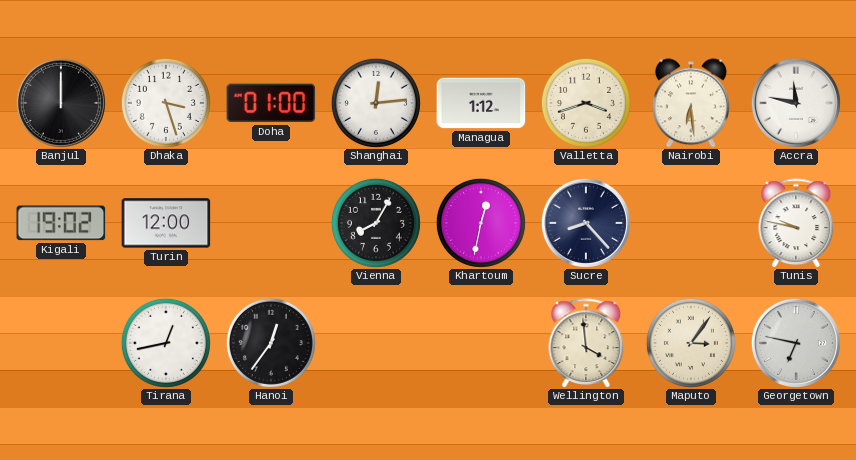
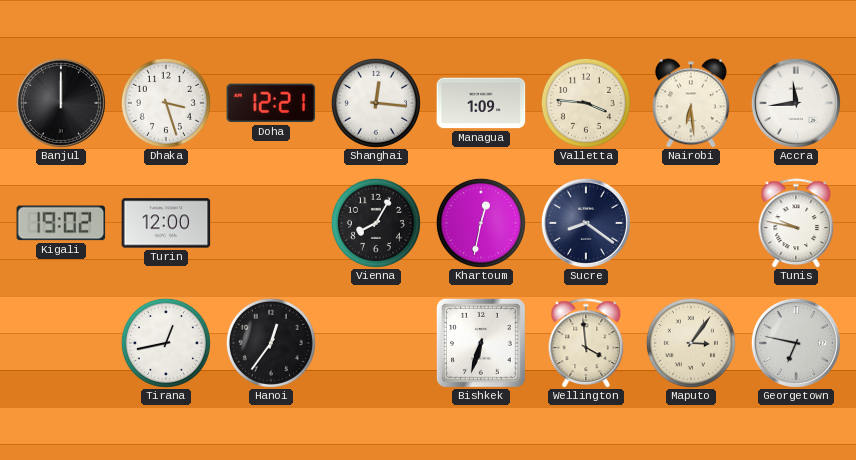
Doha: 01:00 -> 12:21 (271, 103)
Shanghai: 12:14 -> 12:16 (376, 103)
Managua: 1:12 -> 1:09 (481, 103)
Valletta: 3:42 -> 3:46 (586, 103)
Accra: 11:47 -> 11:44 (796, 103)
Sucre: 8:23 -> 8:21 (586, 223)
Bishkek: none -> 6:33 (481, 343)
